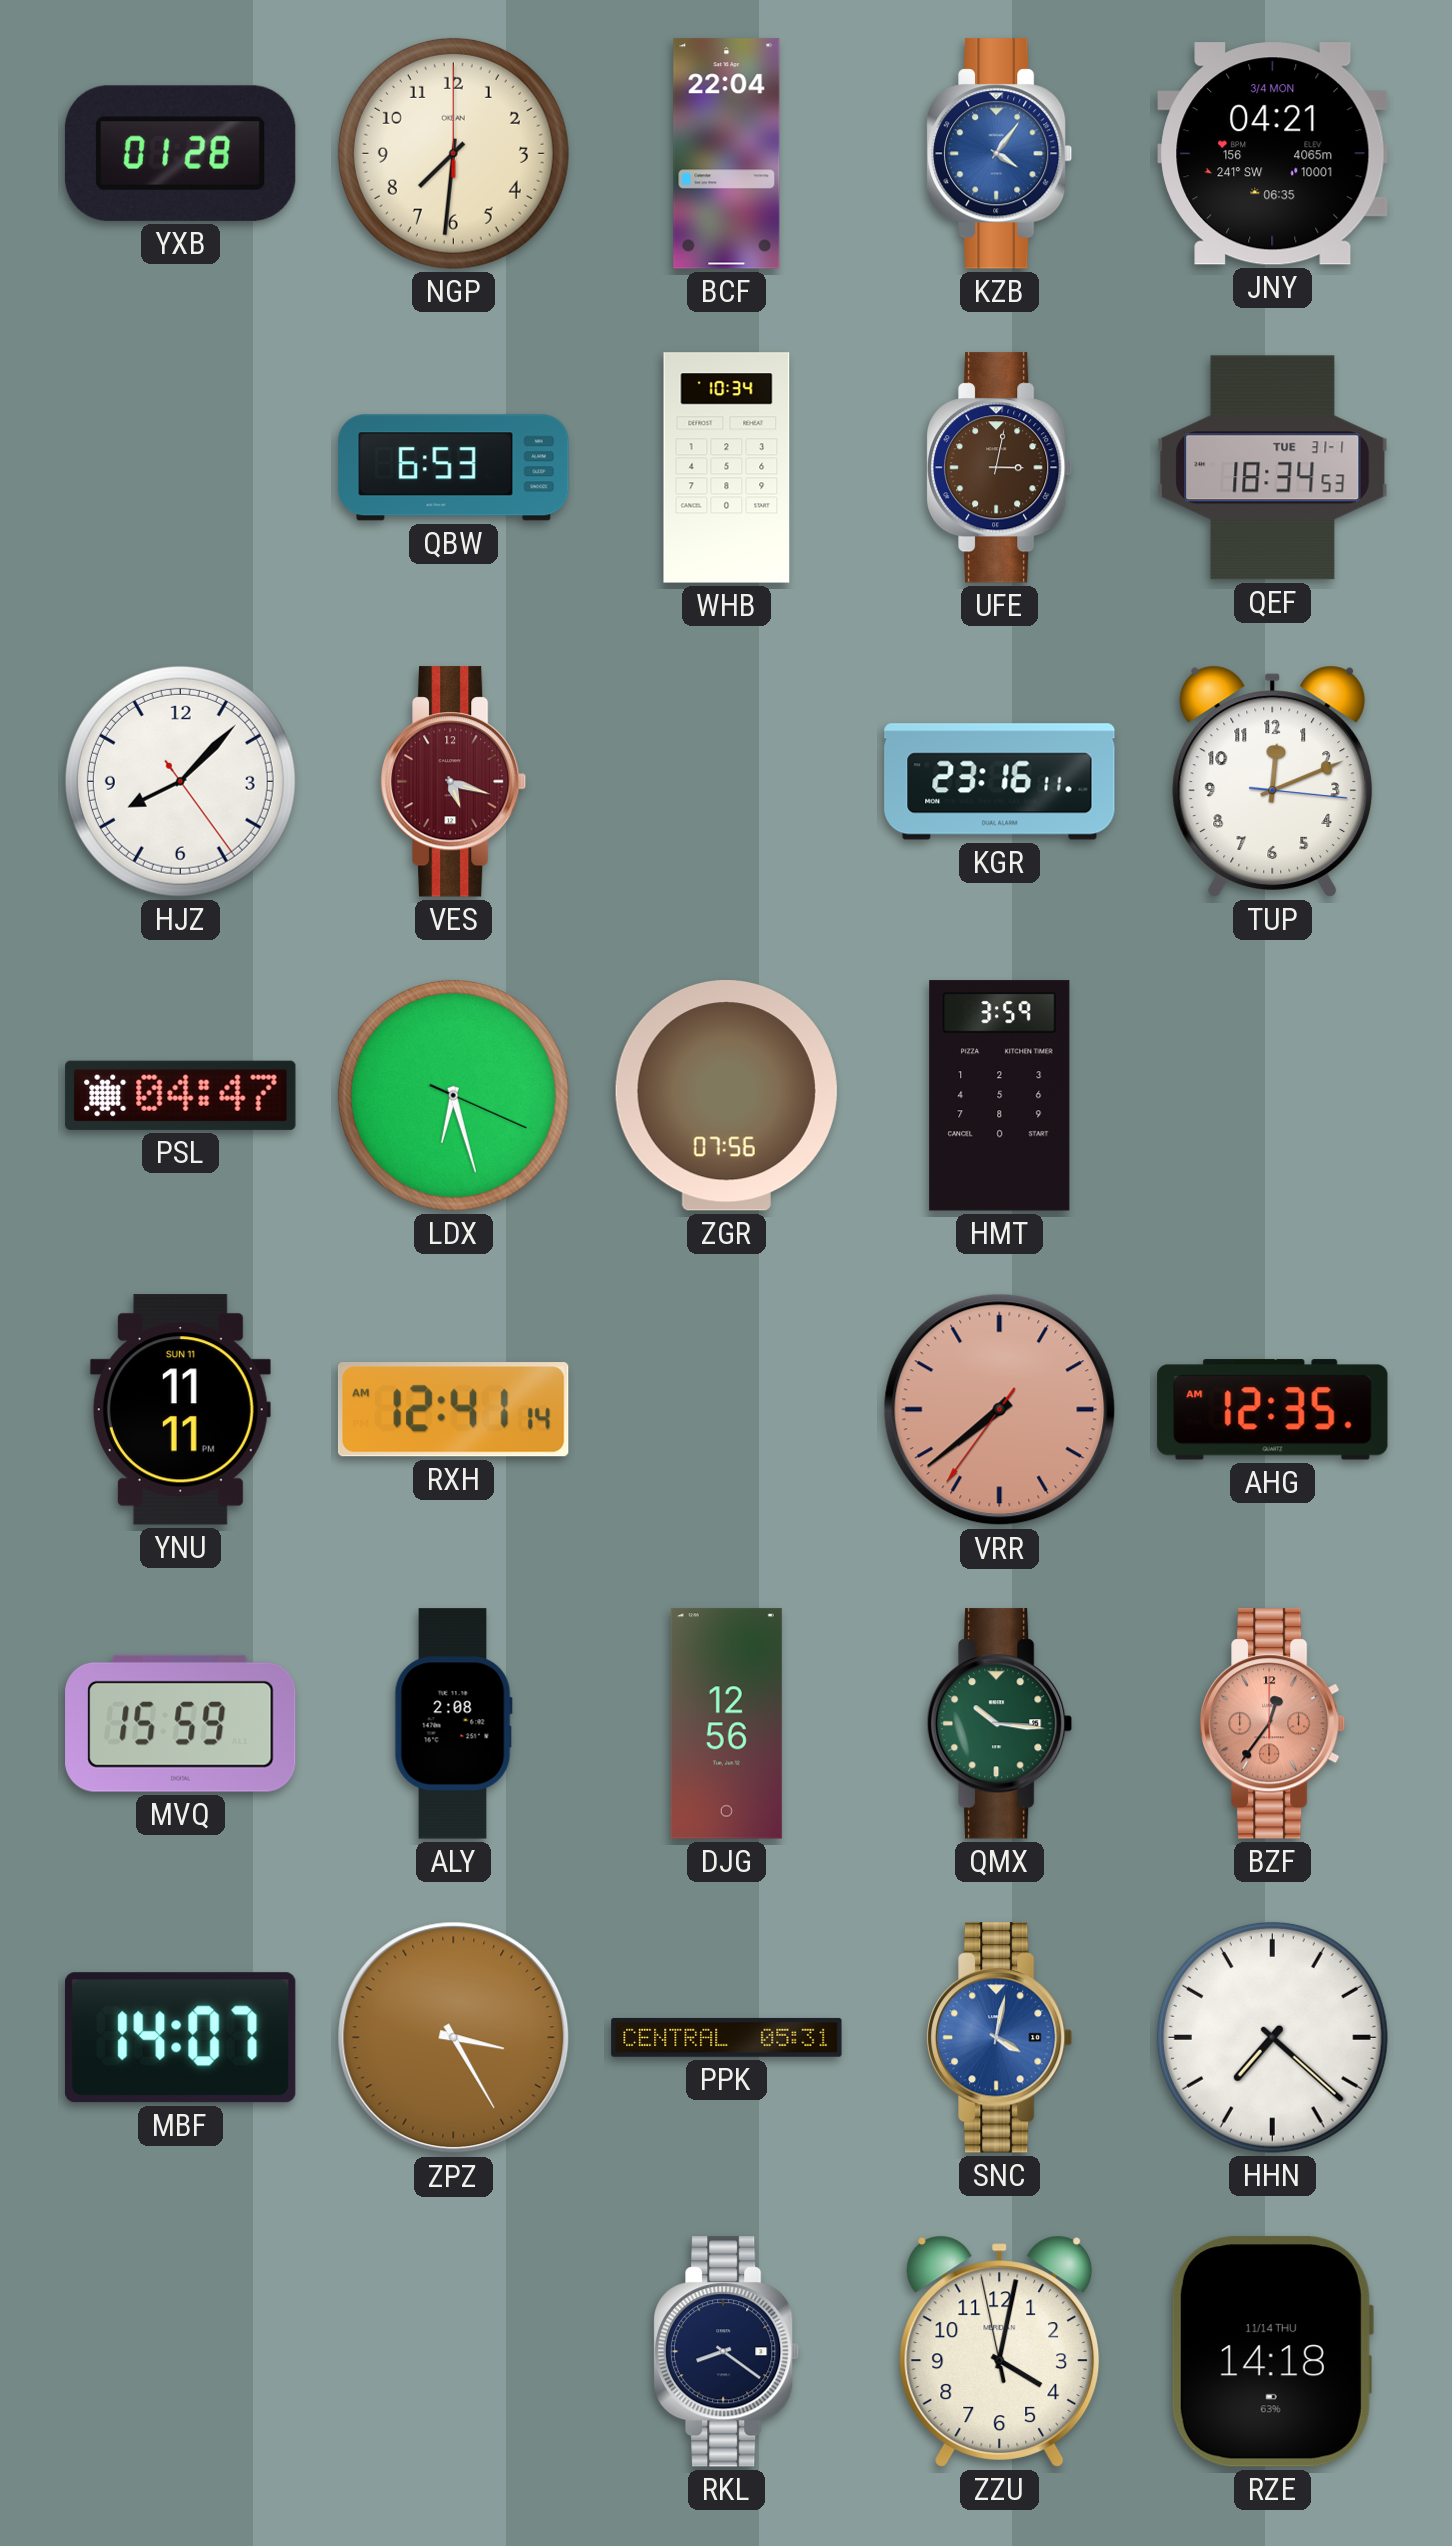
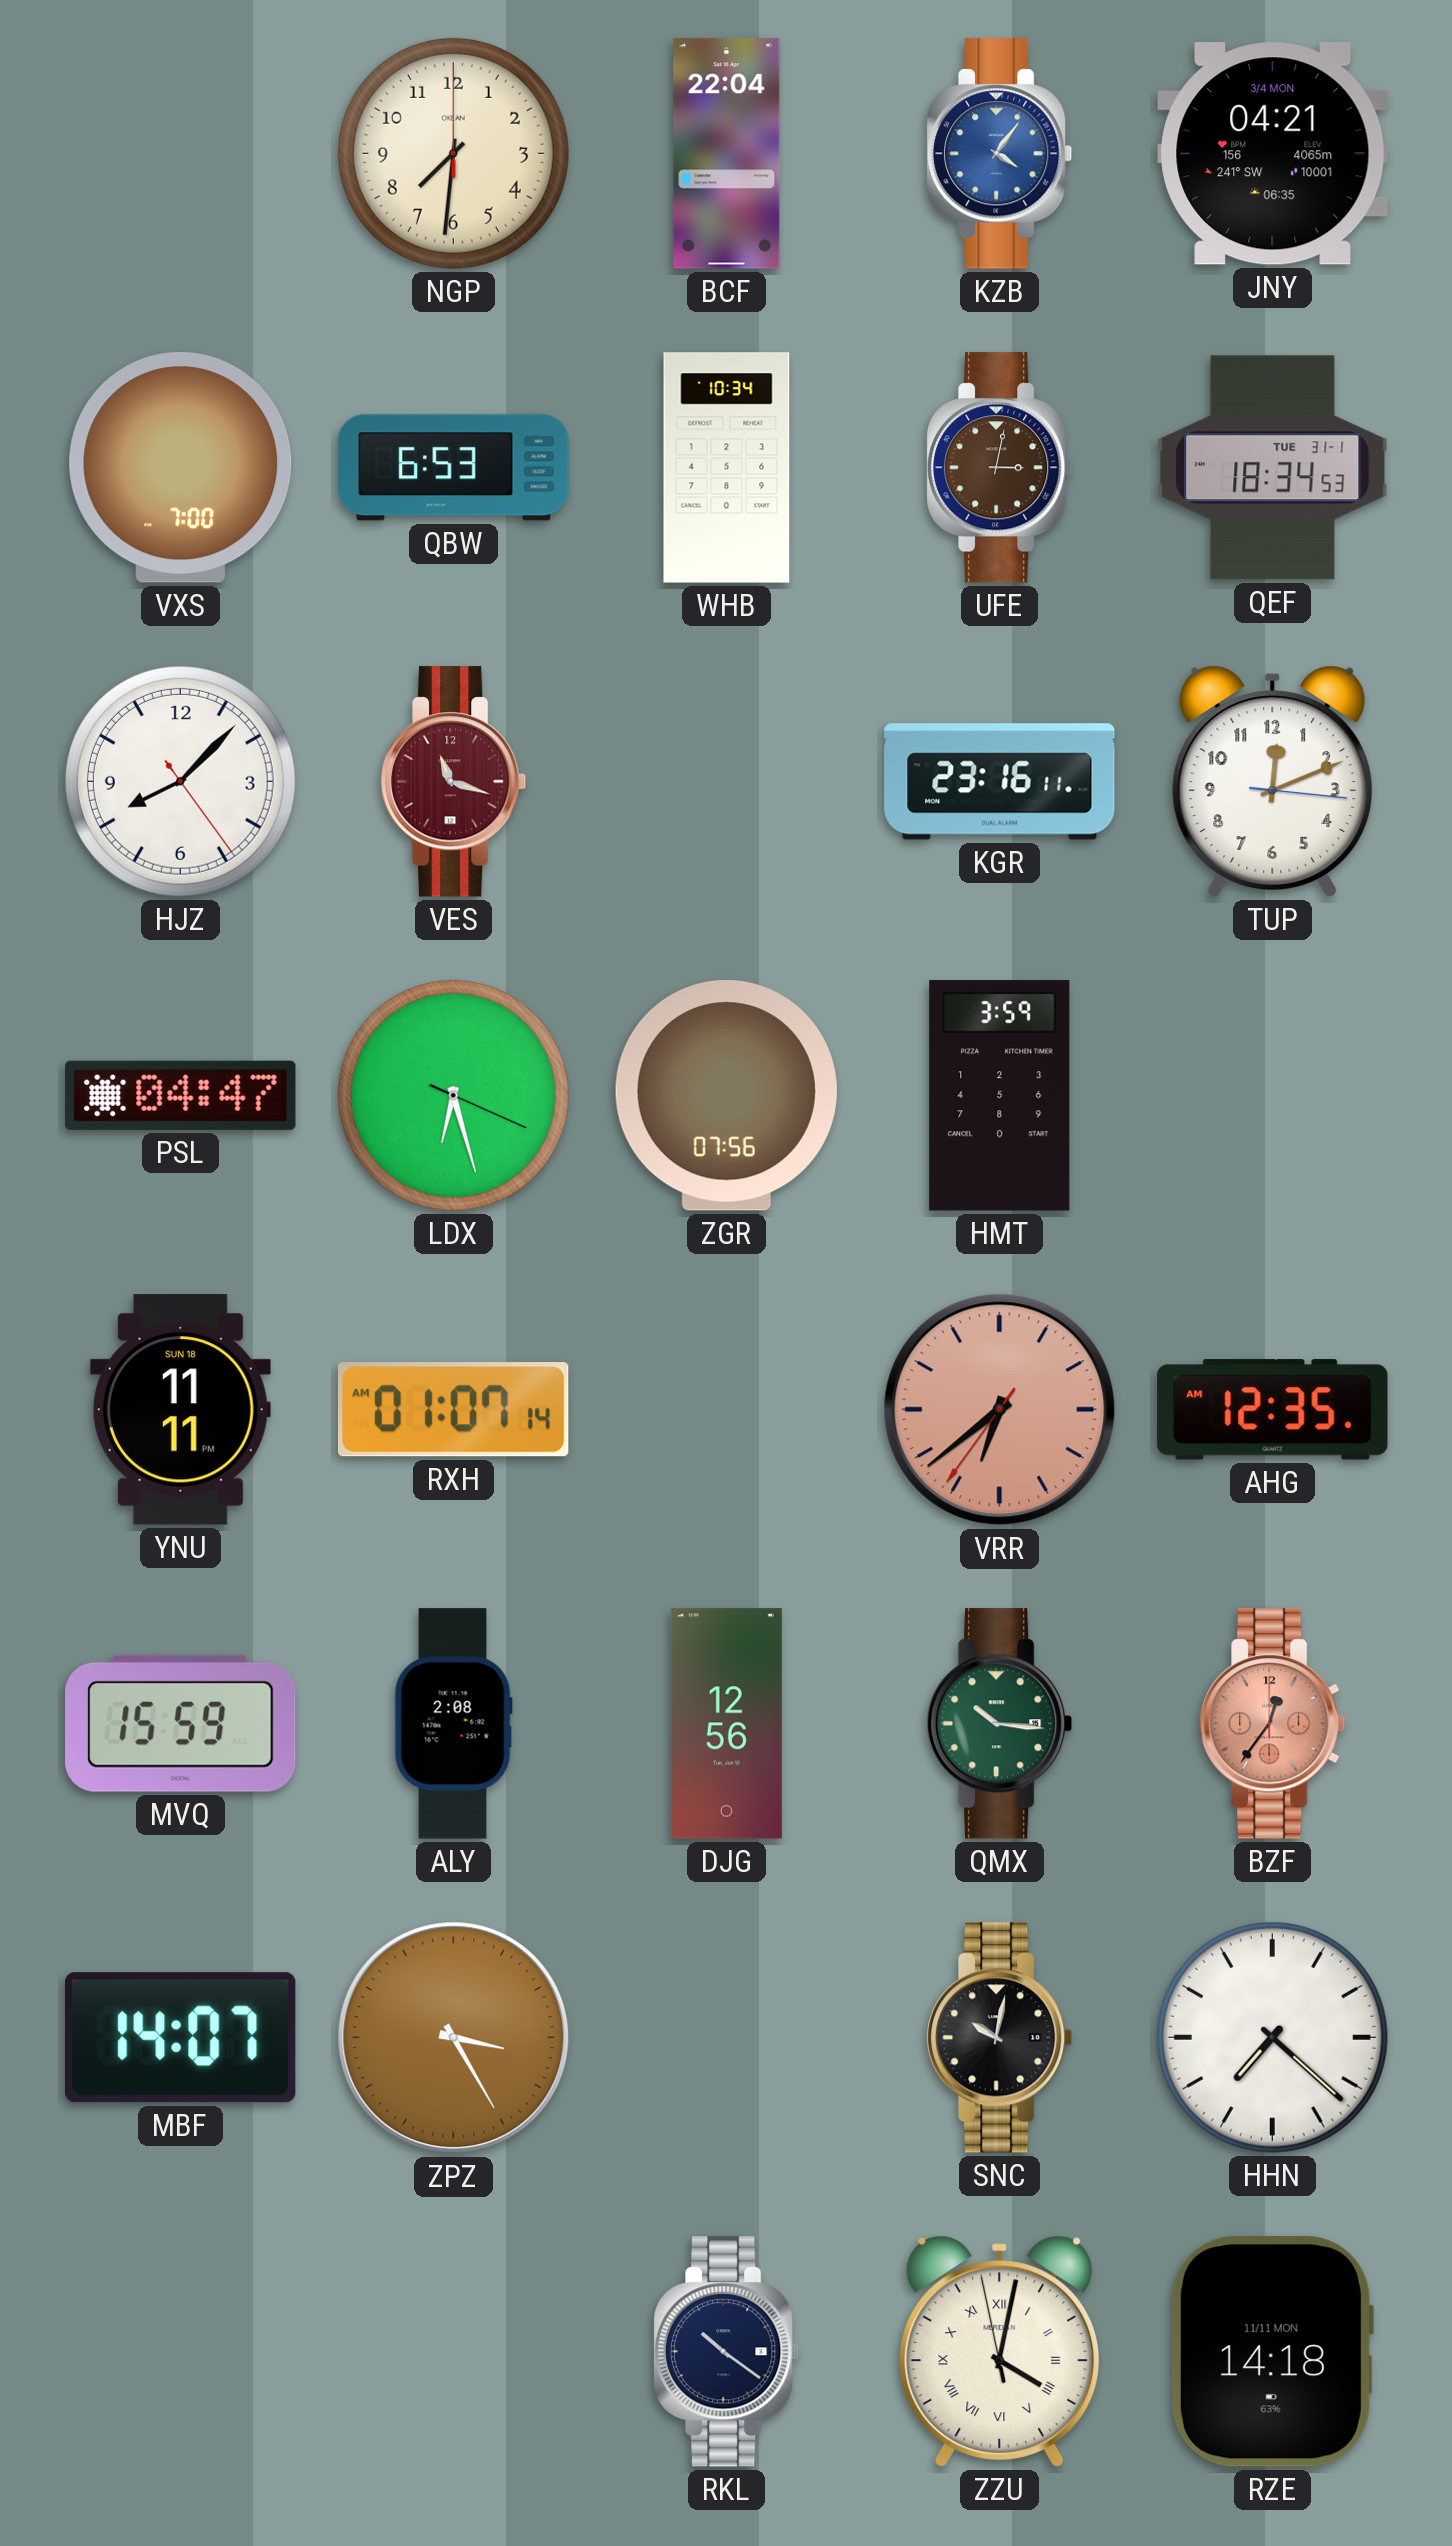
YXB: 01:28 -> none (180, 153)
VXS: none -> 7:00 (181, 468)
VES: 5:18 -> 11:18 (454, 782)
YNU date: SUN 11 -> SUN 18 (180, 1410)
RXH: 12:41 -> 01:07 (453, 1410)
VRR: 7:38 -> 6:38 (1000, 1410)
PPK: 05:31 -> none (727, 2037)
SNC: 4:02 -> 10:02 (1000, 2038)
SNC dial: blue -> black (1000, 2038)
RKL: 8:21 -> 10:21 (727, 2352)
ZZU numerals: Arabic -> Roman (1000, 2351)
RZE date: 11/14 THU -> 11/11 MON (1272, 2352)
